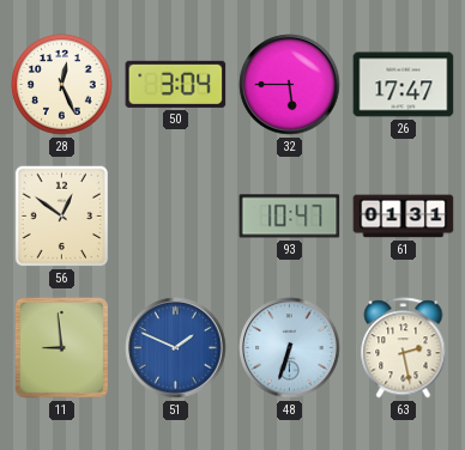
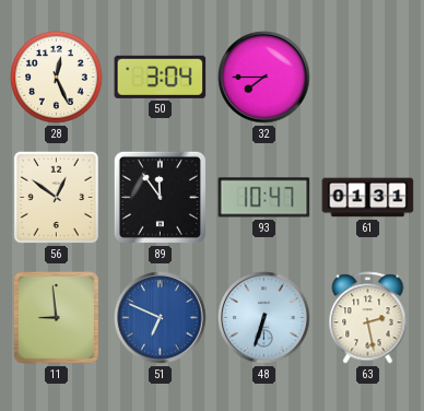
32: 5:45 -> 7:45 (264, 78)
26: 17:47 -> none (404, 85)
89: none -> 11:54 (160, 197)
51: 1:49 -> 6:49 (161, 318)
